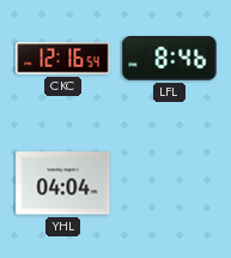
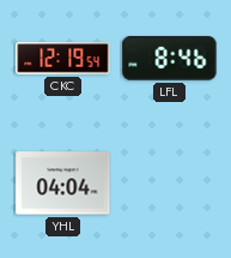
CKC: 12:16 -> 12:19 (63, 59)
